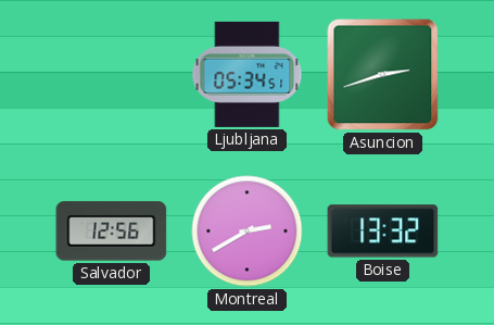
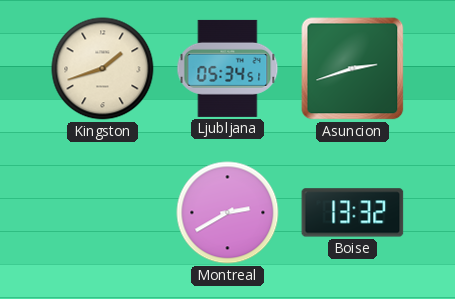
Kingston: none -> 1:42 (103, 69)
Salvador: 12:56 -> none (112, 232)
